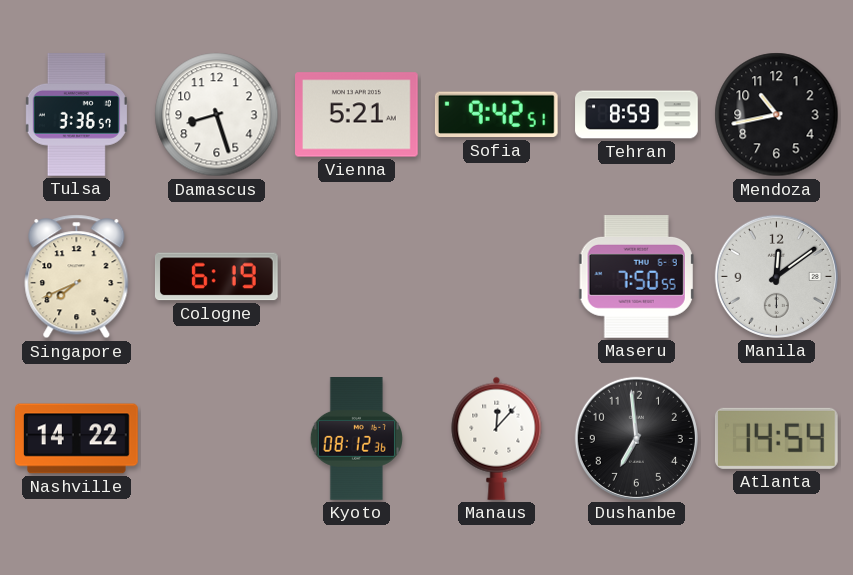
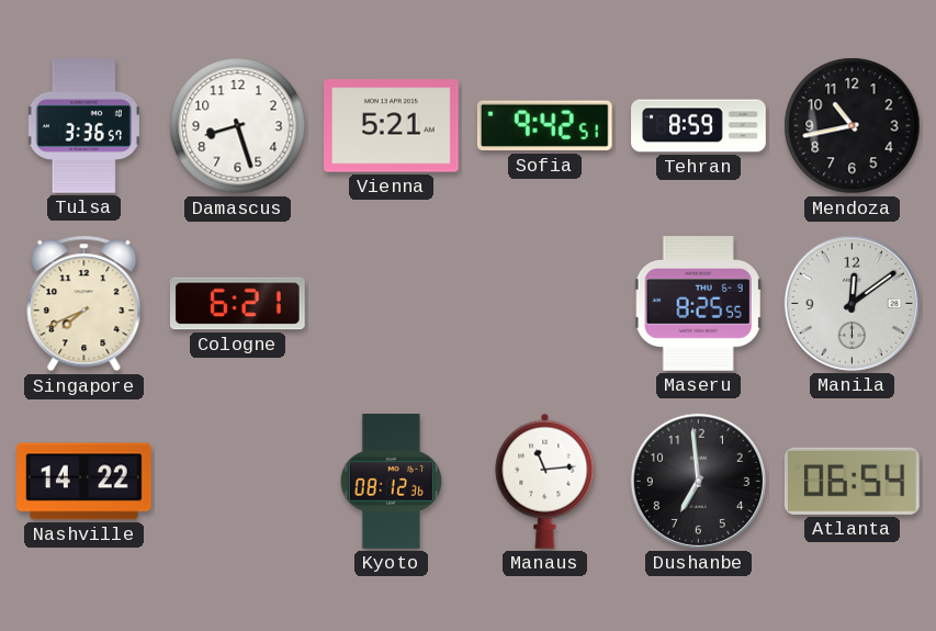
Cologne: 6:19 -> 6:21 (237, 304)
Maseru: 7:50 -> 8:25 (698, 304)
Manaus: 12:07 -> 11:14 (545, 481)
Atlanta: 14:54 -> 06:54 (852, 481)
